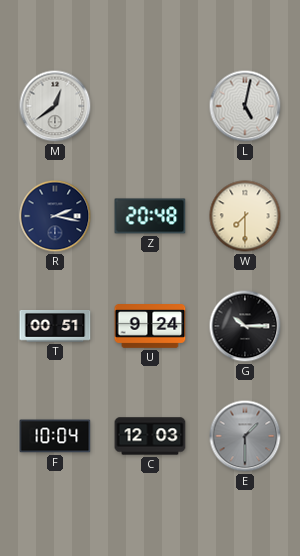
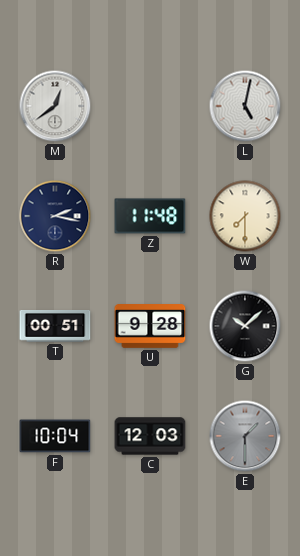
Z: 20:48 -> 11:48 (150, 216)
U: 9:24 -> 9:28 (150, 327)
G: 10:15 -> 10:08 (245, 326)
